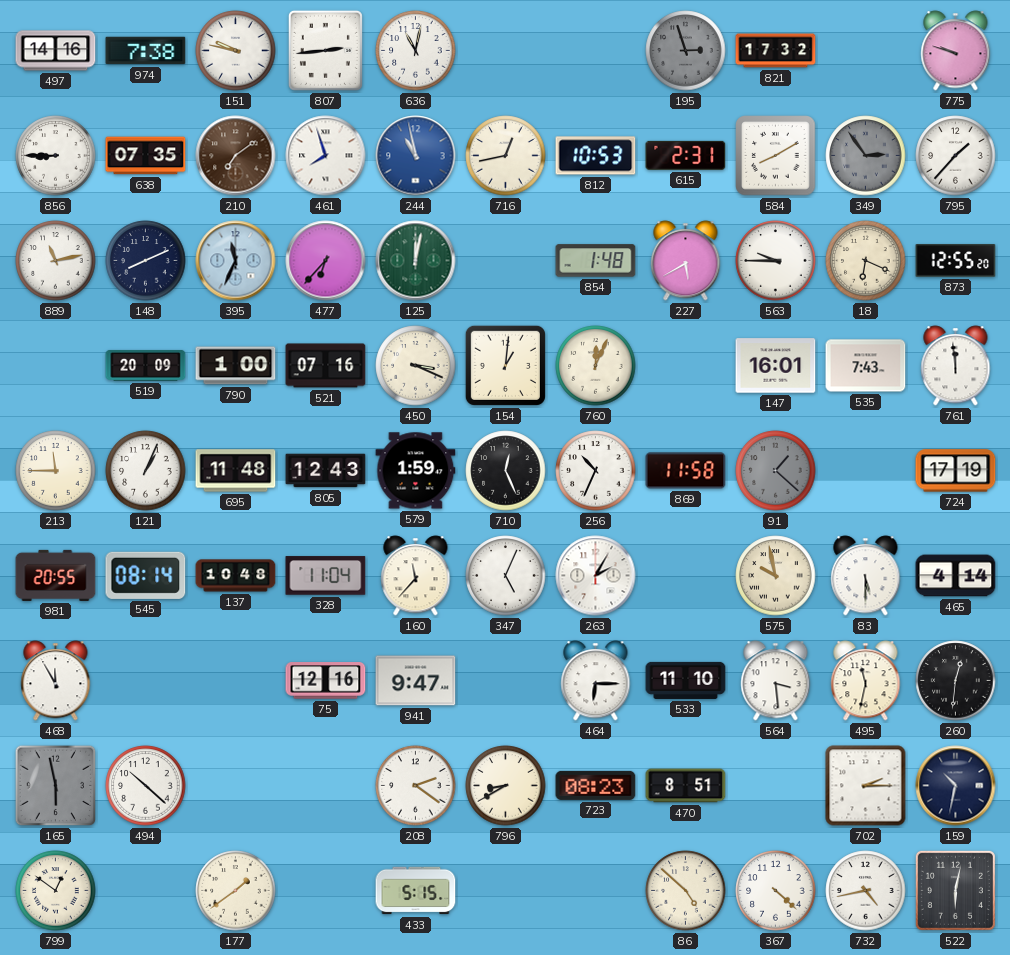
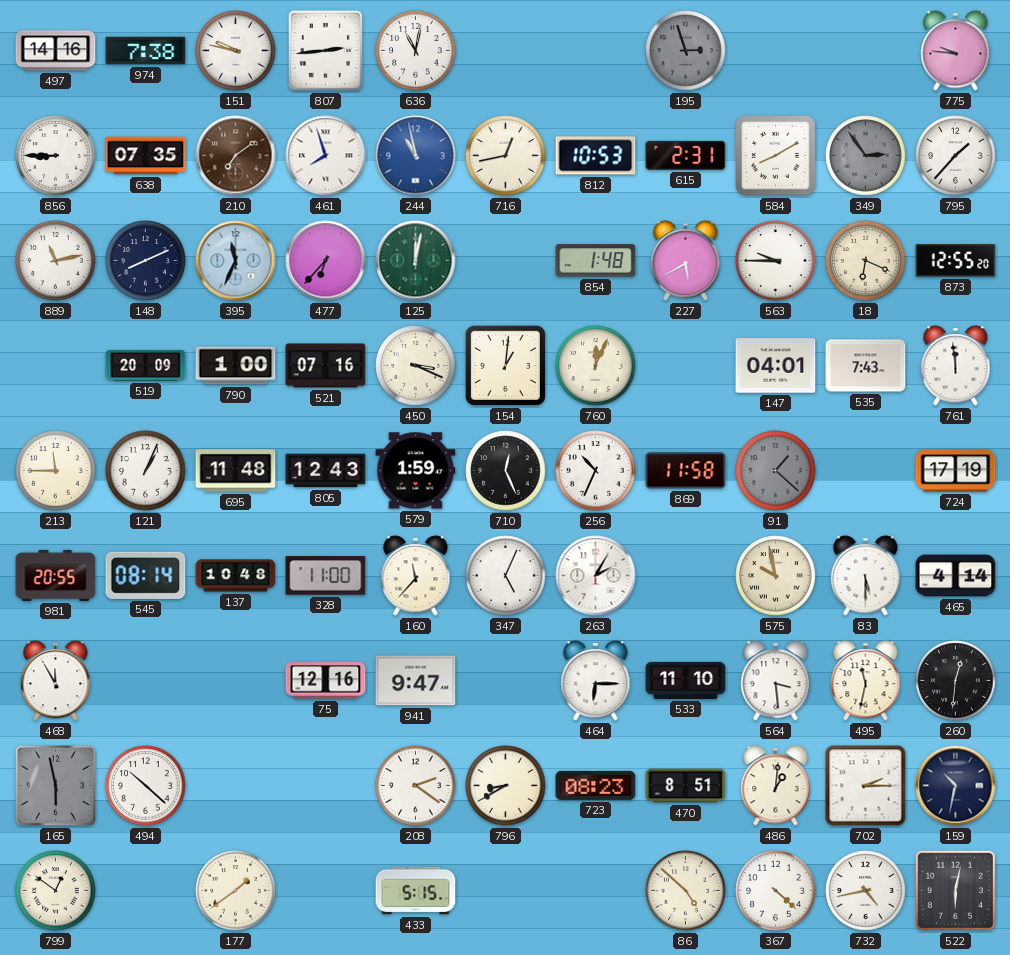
821: 17:32 -> none (776, 51)
775: 9:48 -> 9:46 (956, 51)
147: 16:01 -> 04:01 (776, 366)
328: 11:04 -> 11:00 (326, 576)
486: none -> 1:01 (776, 786)
